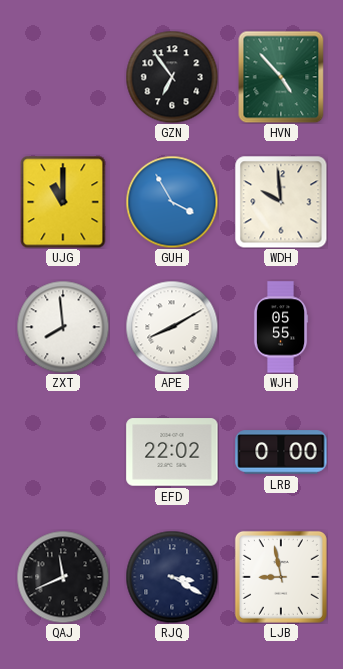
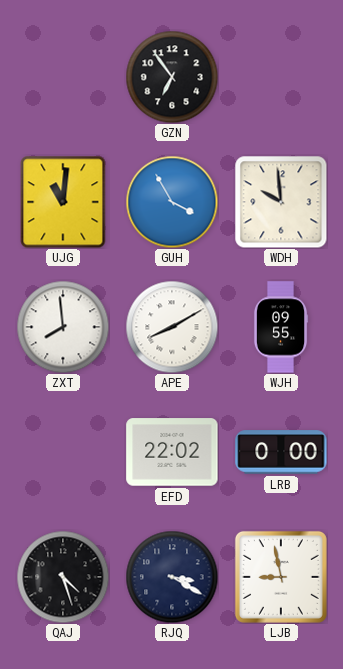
HVN: 4:53 -> none (281, 77)
UJG: 11:00 -> 11:01 (63, 202)
WJH: 05:55 -> 09:55 (281, 327)
QAJ: 11:41 -> 4:27 (63, 577)
